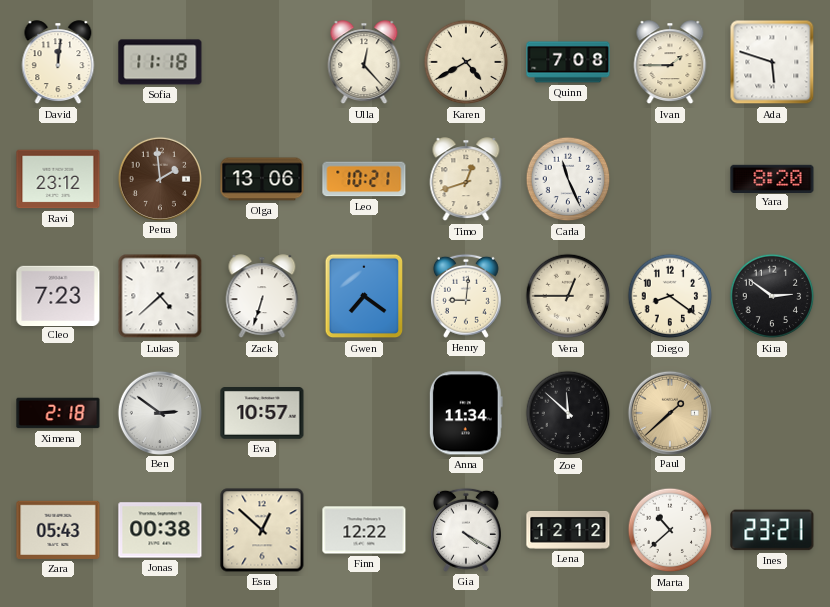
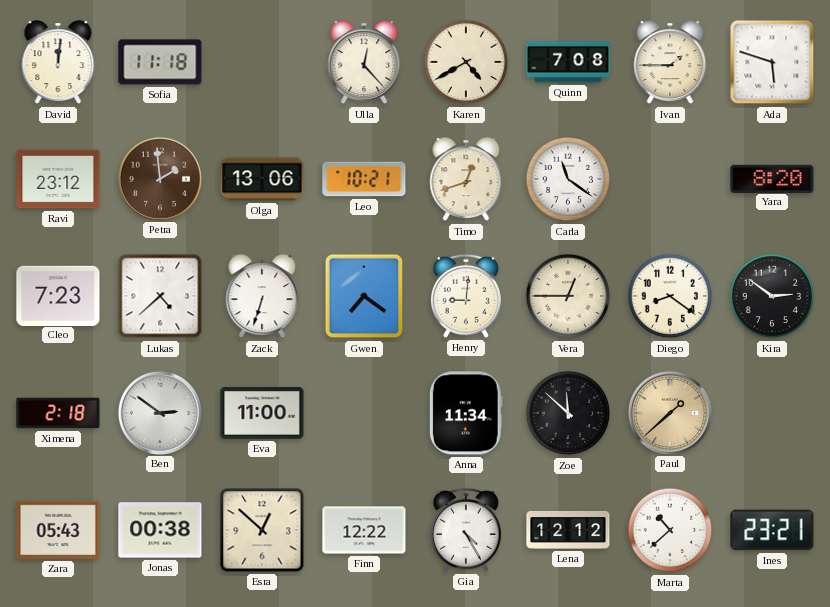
Carla: 11:26 -> 11:21 (568, 179)
Eva: 10:57 -> 11:00 (262, 414)
Gia: 4:20 -> 4:25 (466, 530)
